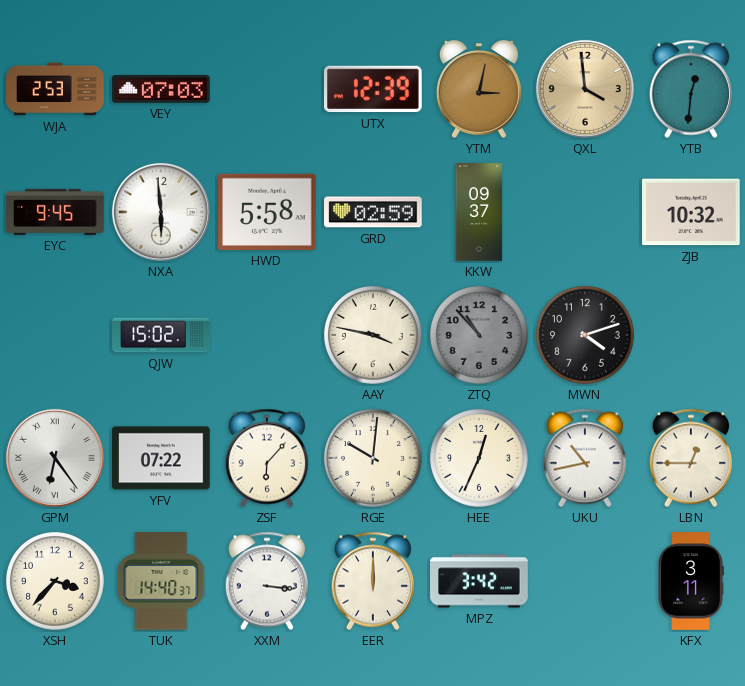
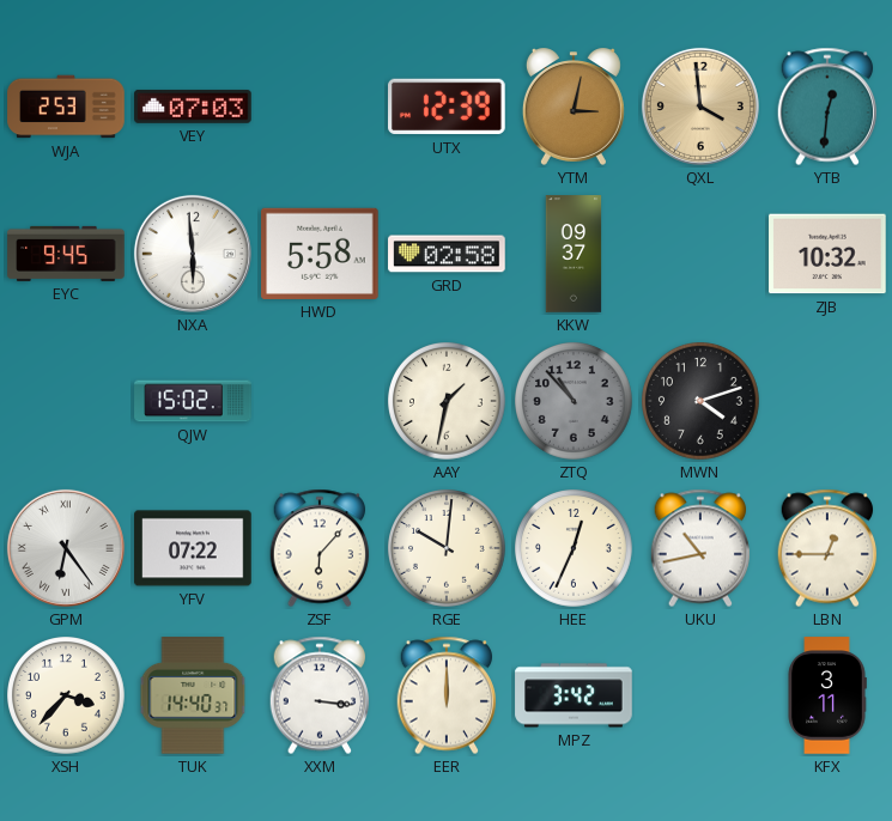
GRD: 02:59 -> 02:58 (447, 254)
AAY: 3:47 -> 1:32 (448, 402)
